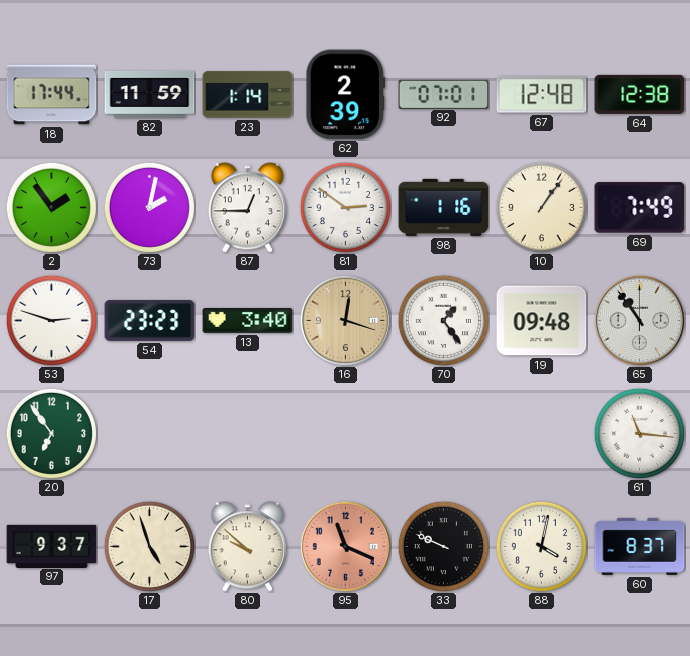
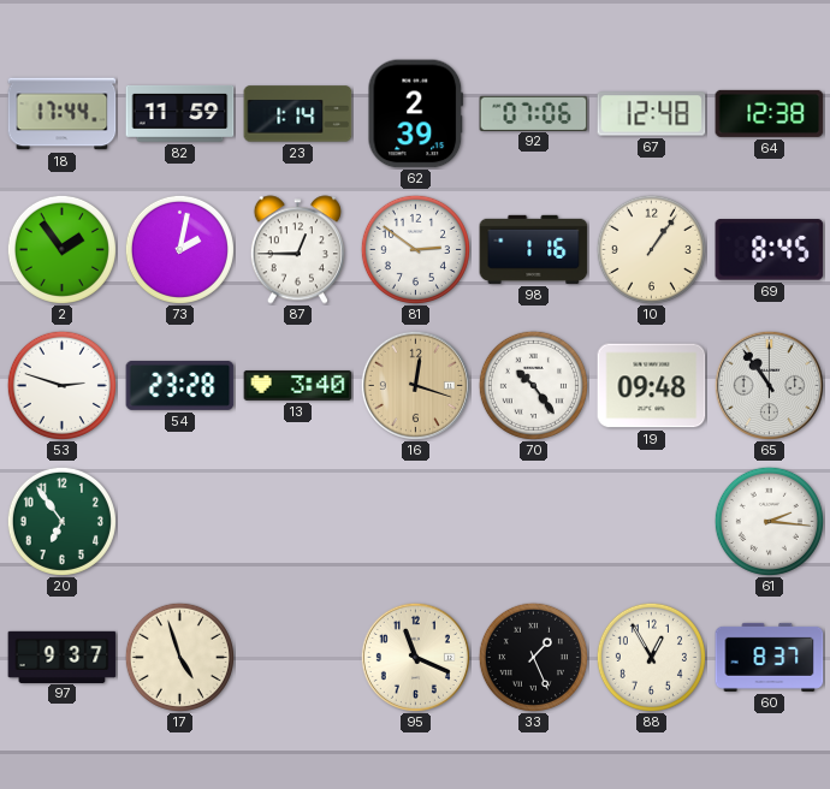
92: 07:01 -> 07:06 (534, 113)
69: 7:49 -> 8:45 (770, 250)
54: 23:23 -> 23:28 (180, 385)
70: 1:24 -> 10:24 (533, 385)
61: 11:16 -> 2:16 (769, 521)
80: 9:52 -> none (247, 547)
95 dial: salmon -> cream (415, 657)
33: 9:49 -> 1:26 (533, 657)
88: 4:02 -> 12:55 (651, 657)
